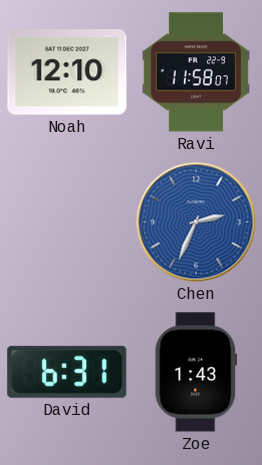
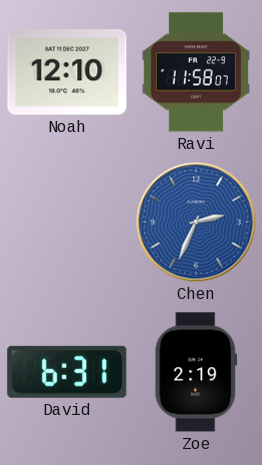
Zoe: 1:43 -> 2:19 (196, 372)
